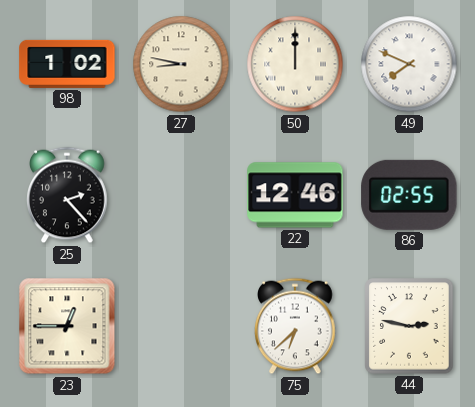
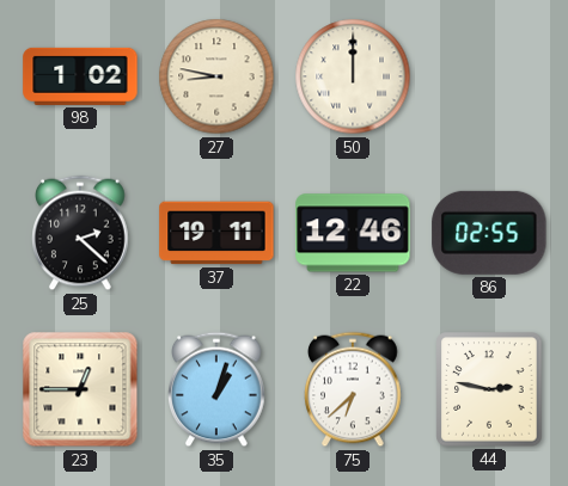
49: 7:49 -> none (409, 64)
25: 2:23 -> 2:22 (81, 233)
37: none -> 19:11 (216, 233)
35: none -> 1:03 (218, 389)
